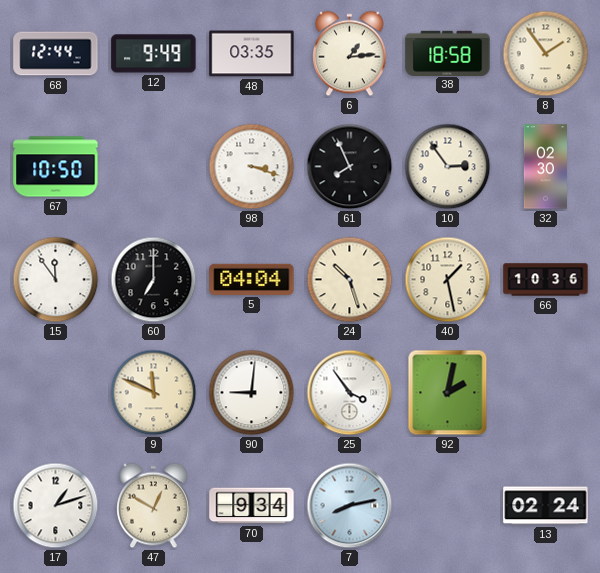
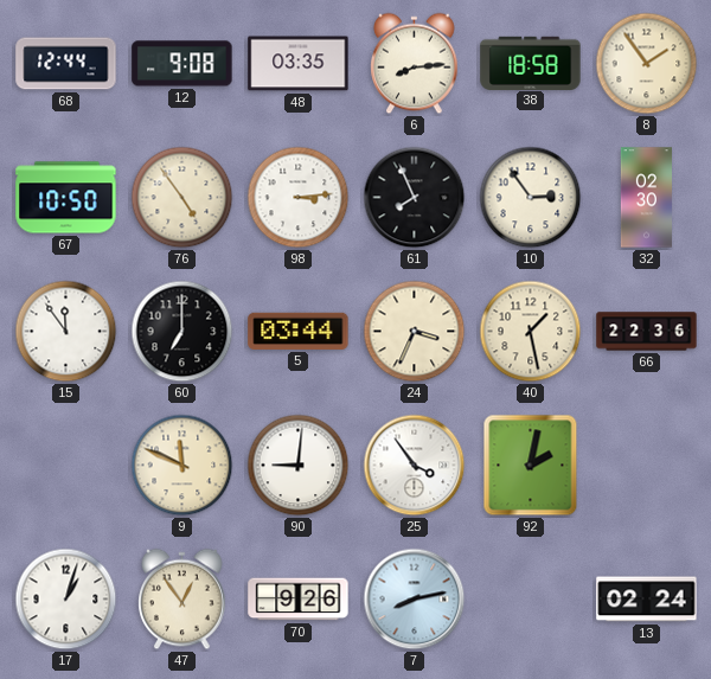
12: 9:49 -> 9:08 (182, 64)
6: 1:14 -> 8:14 (415, 64)
76: none -> 4:54 (182, 198)
98: 3:18 -> 3:14 (299, 198)
5: 04:04 -> 03:44 (299, 331)
24: 10:27 -> 3:34 (415, 332)
66: 10:36 -> 22:36 (647, 332)
17: 1:12 -> 1:03 (66, 600)
47: 12:50 -> 12:54 (182, 600)
70: 9:34 -> 9:26 (299, 600)
